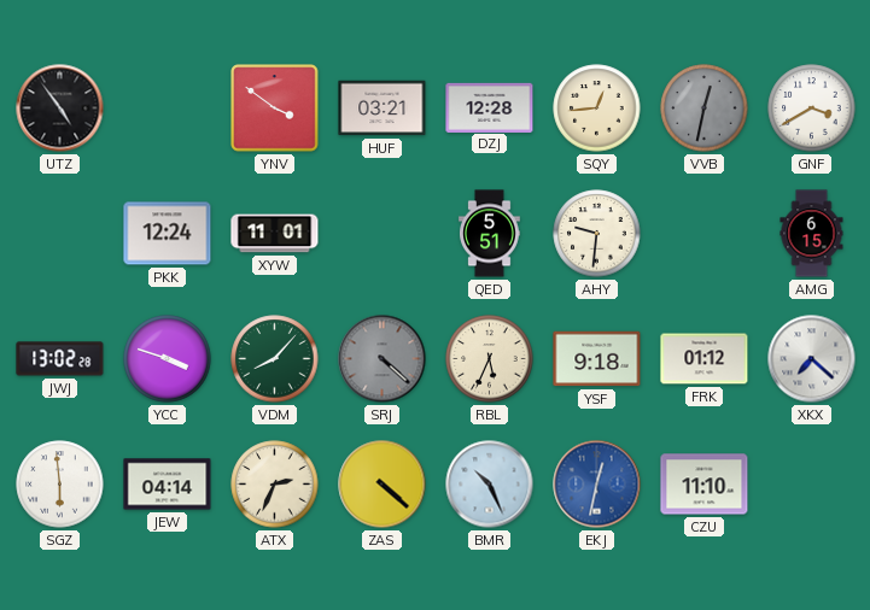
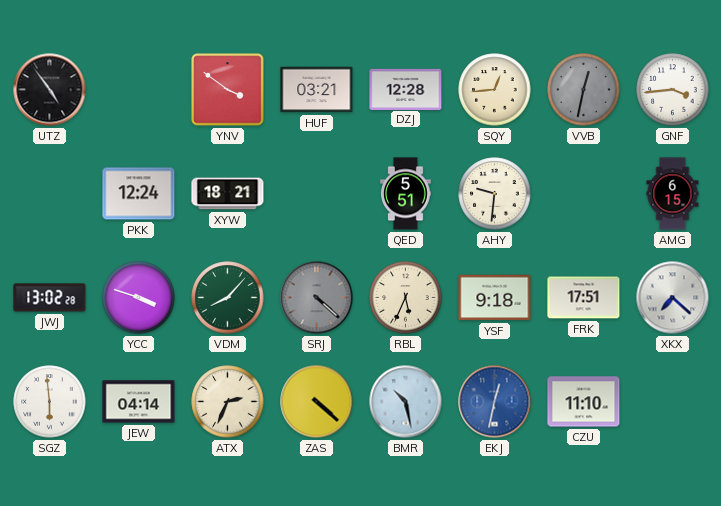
GNF: 3:40 -> 3:44 (673, 90)
XYW: 11:01 -> 18:21 (228, 194)
FRK: 01:12 -> 17:51 (584, 298)
BMR: 10:26 -> 10:28 (406, 402)
